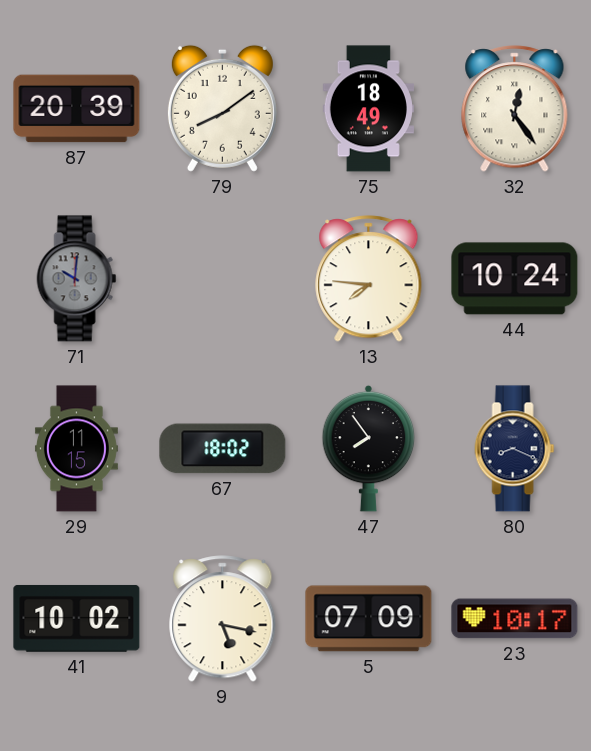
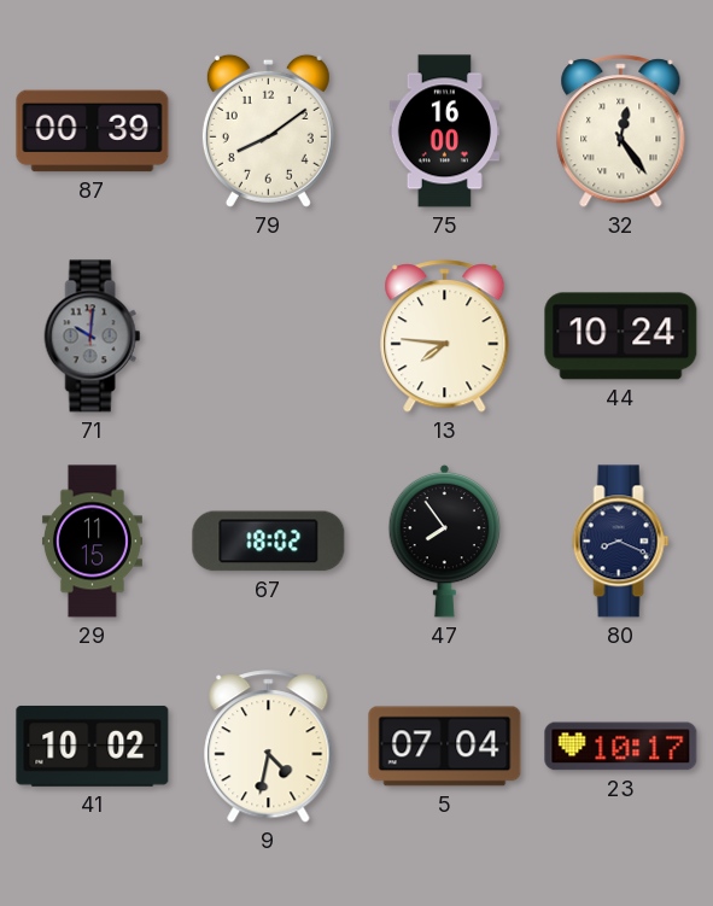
87: 20:39 -> 00:39 (93, 131)
75: 18:49 -> 16:00 (444, 131)
9: 5:17 -> 4:32 (269, 747)
5: 07:09 -> 07:04 (445, 747)
